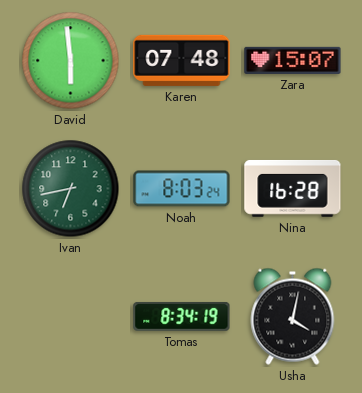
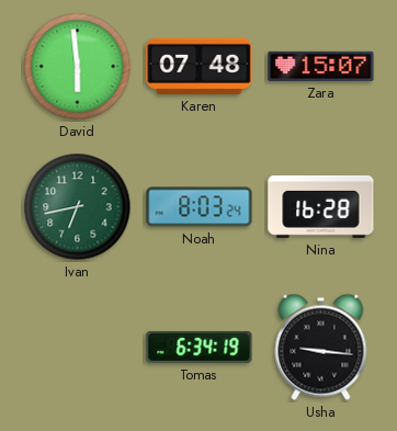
Tomas: 8:34 -> 6:34 (200, 347)
Usha: 4:02 -> 9:16 (321, 347)
